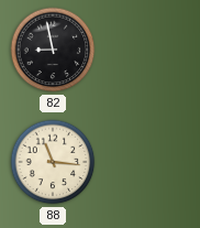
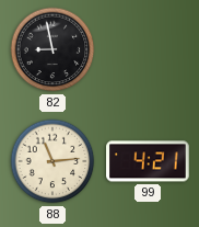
88: 11:16 -> 11:14 (52, 161)
99: none -> 4:21 (148, 161)
